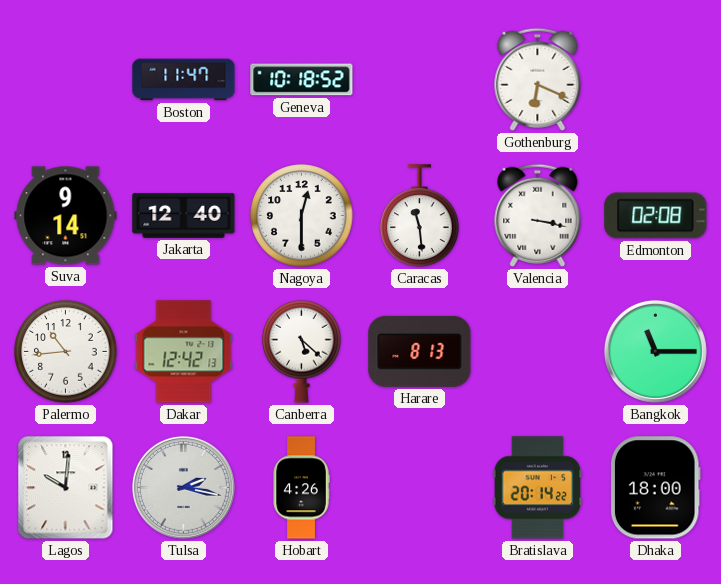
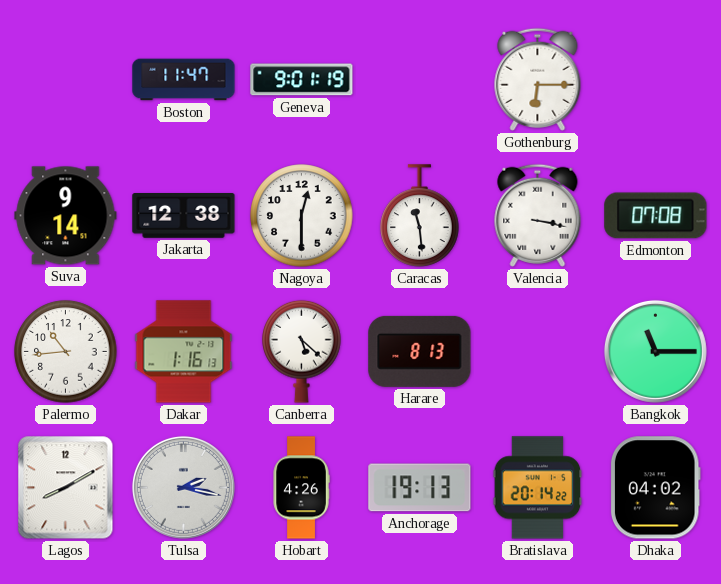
Geneva: 10:18 -> 9:01 (302, 80)
Gothenburg: 6:19 -> 6:15 (538, 79)
Jakarta: 12:40 -> 12:38 (184, 216)
Edmonton: 02:08 -> 07:08 (656, 216)
Dakar: 12:42 -> 1:16 (184, 352)
Lagos: 10:01 -> 8:10 (66, 488)
Anchorage: none -> 19:13 (420, 488)
Dhaka: 18:00 -> 04:02 (655, 488)
